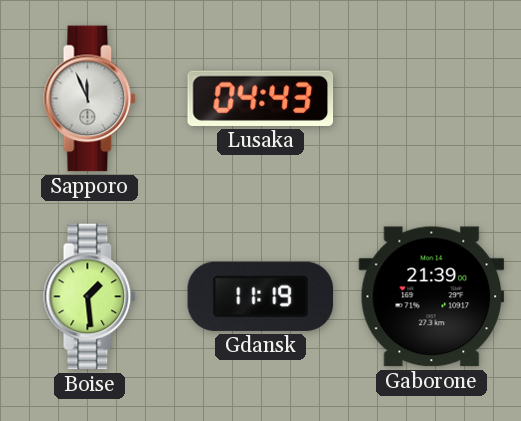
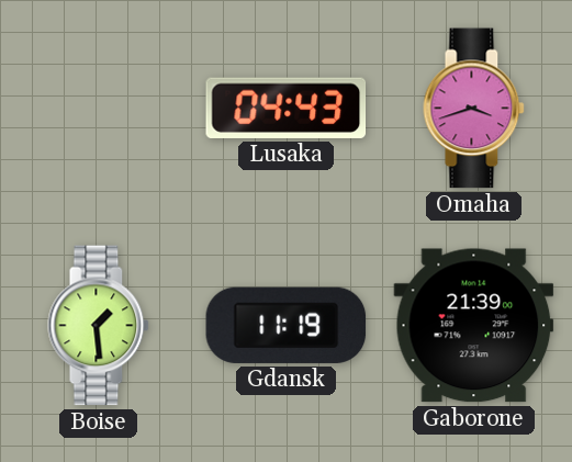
Sapporo: 11:56 -> none (90, 99)
Omaha: none -> 3:42 (474, 109)
